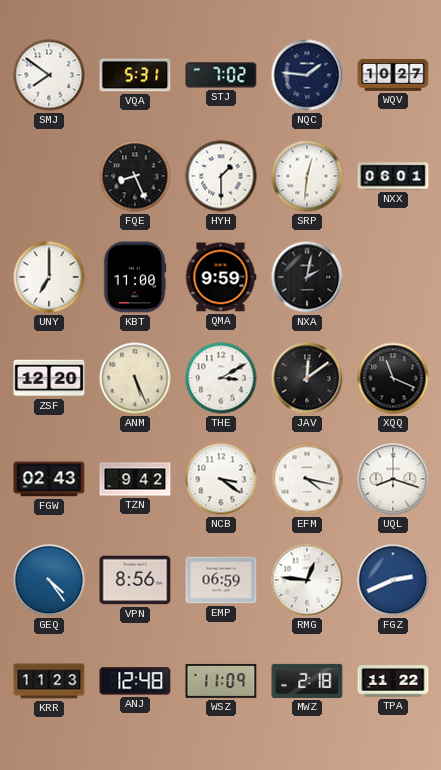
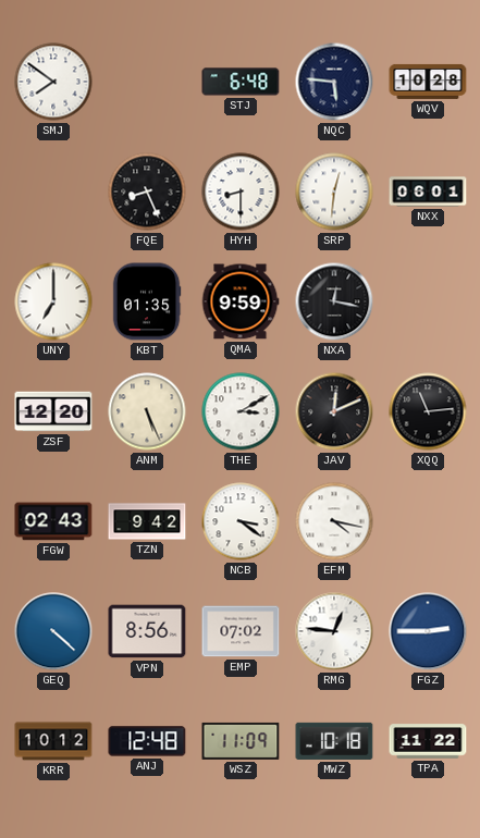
VQA: 5:31 -> none (135, 75)
STJ: 7:02 -> 6:48 (241, 82)
NQC: 1:46 -> 5:46 (334, 82)
WQV: 10:27 -> 10:28 (428, 82)
HYH: 1:30 -> 8:30 (241, 192)
KBT: 11:00 -> 01:35 (147, 301)
NXA: 2:02 -> 12:17 (334, 301)
JAV: 12:09 -> 12:11 (334, 411)
XQQ: 11:19 -> 11:14 (428, 411)
UQL: 8:18 -> none (393, 479)
GEQ: 4:24 -> 4:22 (53, 631)
EMP: 06:59 -> 07:02 (241, 631)
FGZ: 2:41 -> 2:45 (428, 631)
KRR: 11:23 -> 10:12 (53, 741)
MWZ: 2:18 -> 10:18 (334, 741)
